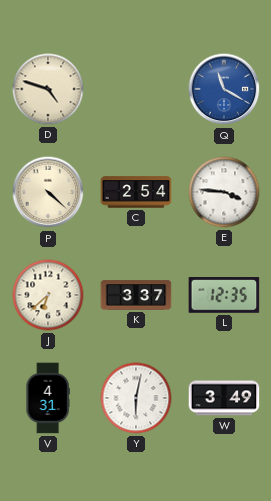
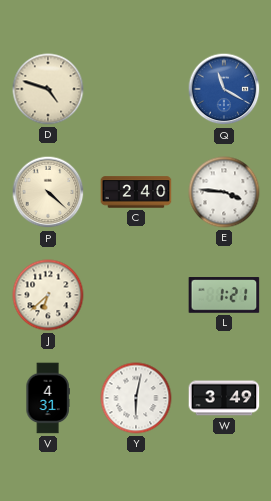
C: 2:54 -> 2:40 (136, 192)
K: 3:37 -> none (136, 295)
L: 12:35 -> 1:21 (224, 295)
